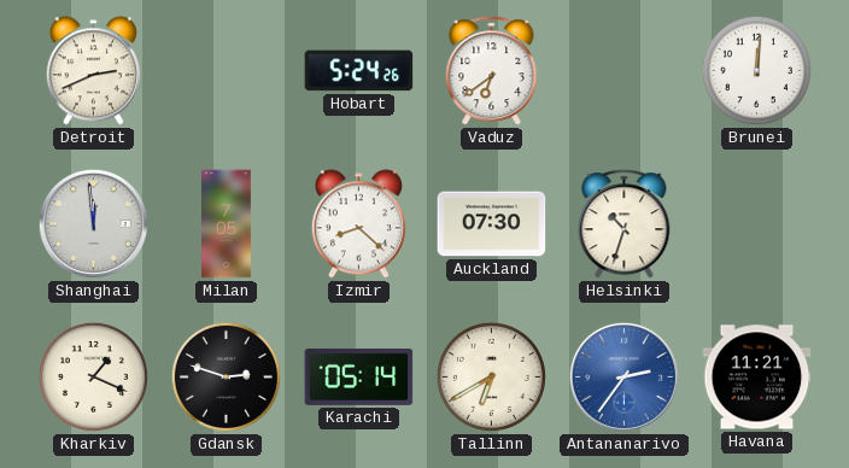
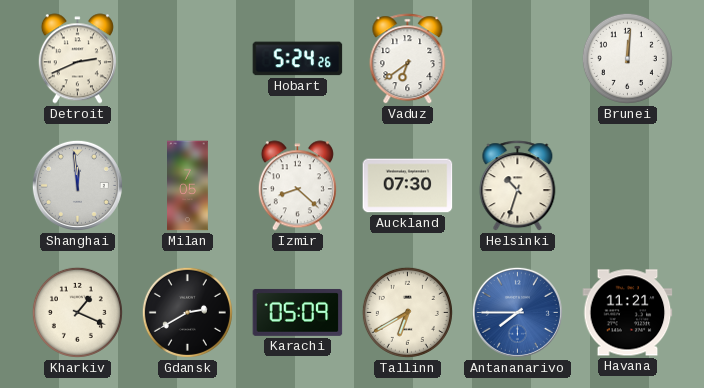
Gdansk: 2:48 -> 2:40 (187, 312)
Karachi: 05:14 -> 05:09 (298, 312)
Antananarivo: 2:36 -> 7:45 (517, 312)
